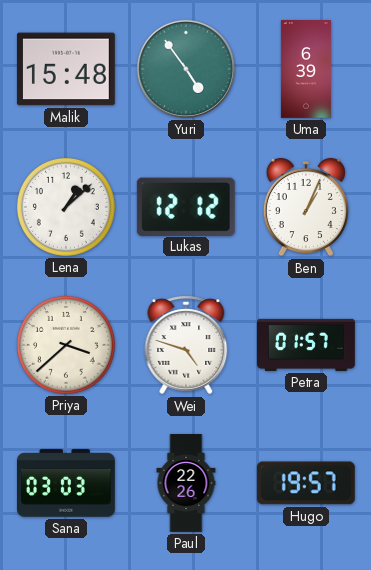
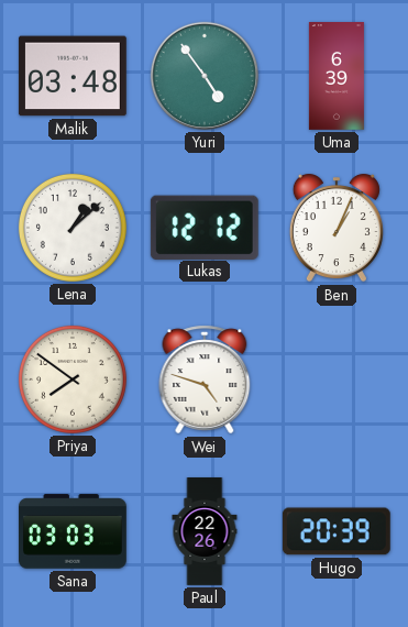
Malik: 15:48 -> 03:48 (73, 76)
Priya: 3:38 -> 7:51 (73, 380)
Petra: 01:57 -> none (307, 345)
Hugo: 19:57 -> 20:39 (337, 531)
